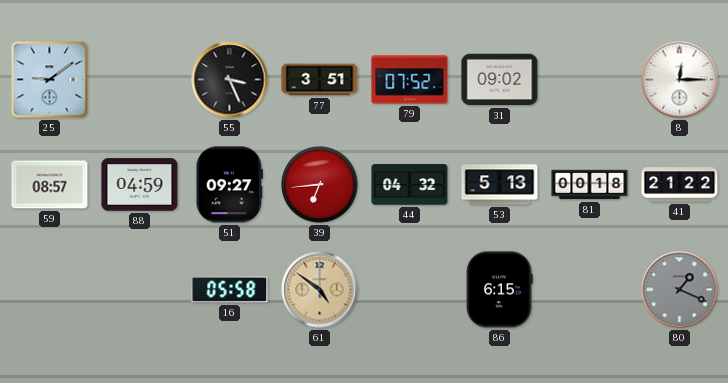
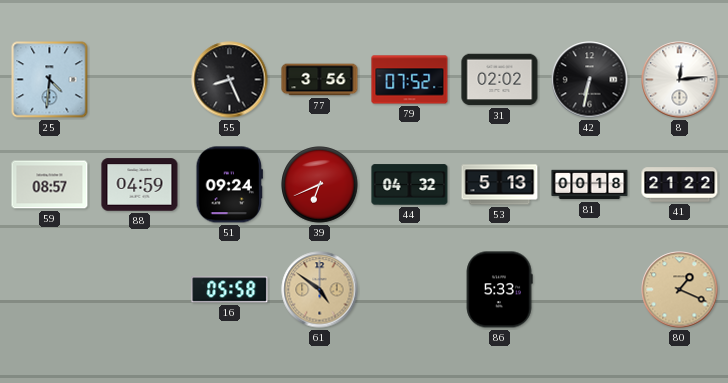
25: 9:09 -> 4:31 (50, 80)
55: 3:26 -> 8:26 (230, 80)
77: 3:51 -> 3:56 (320, 80)
31: 09:02 -> 02:02 (500, 80)
42: none -> 6:32 (590, 80)
8: 12:15 -> 12:14 (680, 80)
51: 09:27 -> 09:24 (229, 185)
39: 6:44 -> 6:41 (320, 185)
86: 6:15 -> 5:33 (499, 290)
80 dial: grey -> champagne (680, 290)
